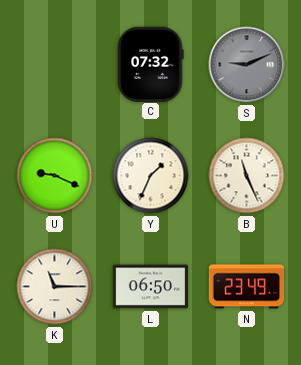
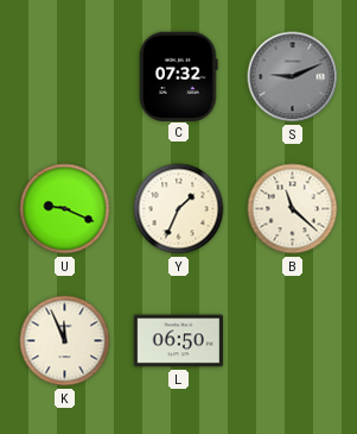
B: 11:26 -> 11:22 (293, 209)
K: 11:15 -> 11:56 (65, 341)
N: 23:49 -> none (247, 287)
